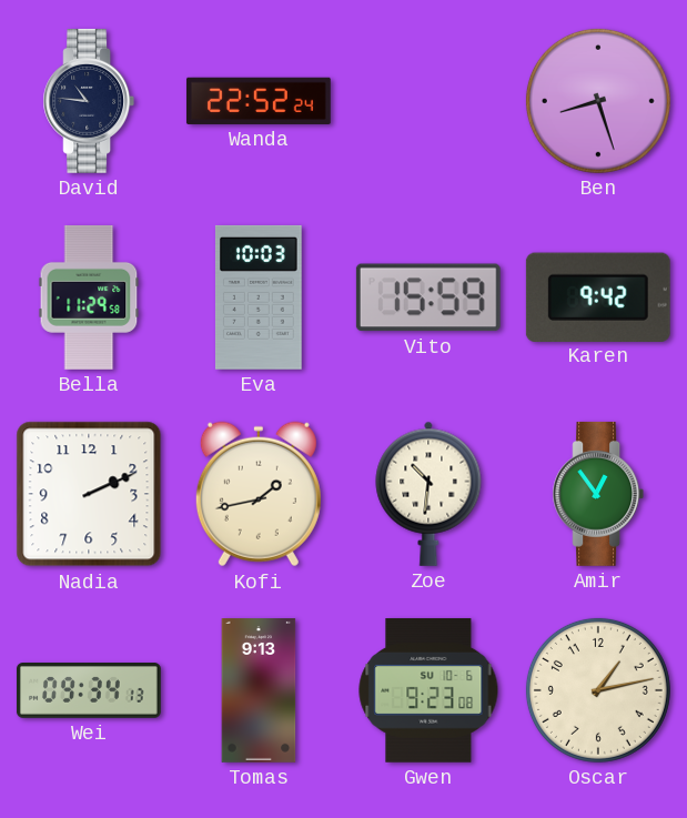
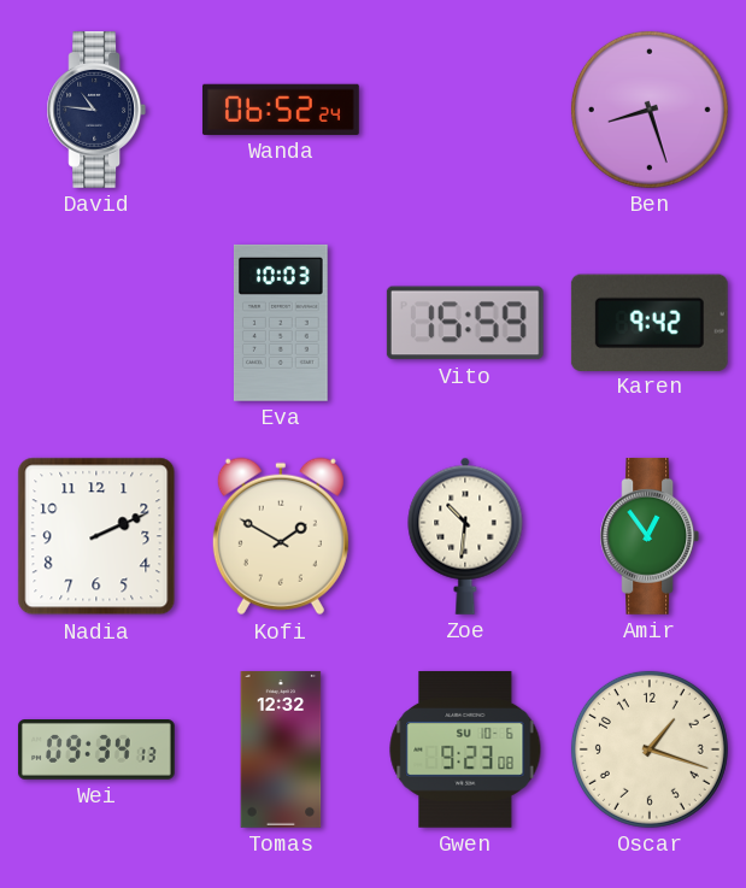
Wanda: 22:52 -> 06:52 (281, 110)
Bella: 11:29 -> none (89, 297)
Kofi: 1:43 -> 1:50 (281, 536)
Tomas: 9:13 -> 12:32 (281, 751)
Oscar: 1:13 -> 1:18 (650, 749)
